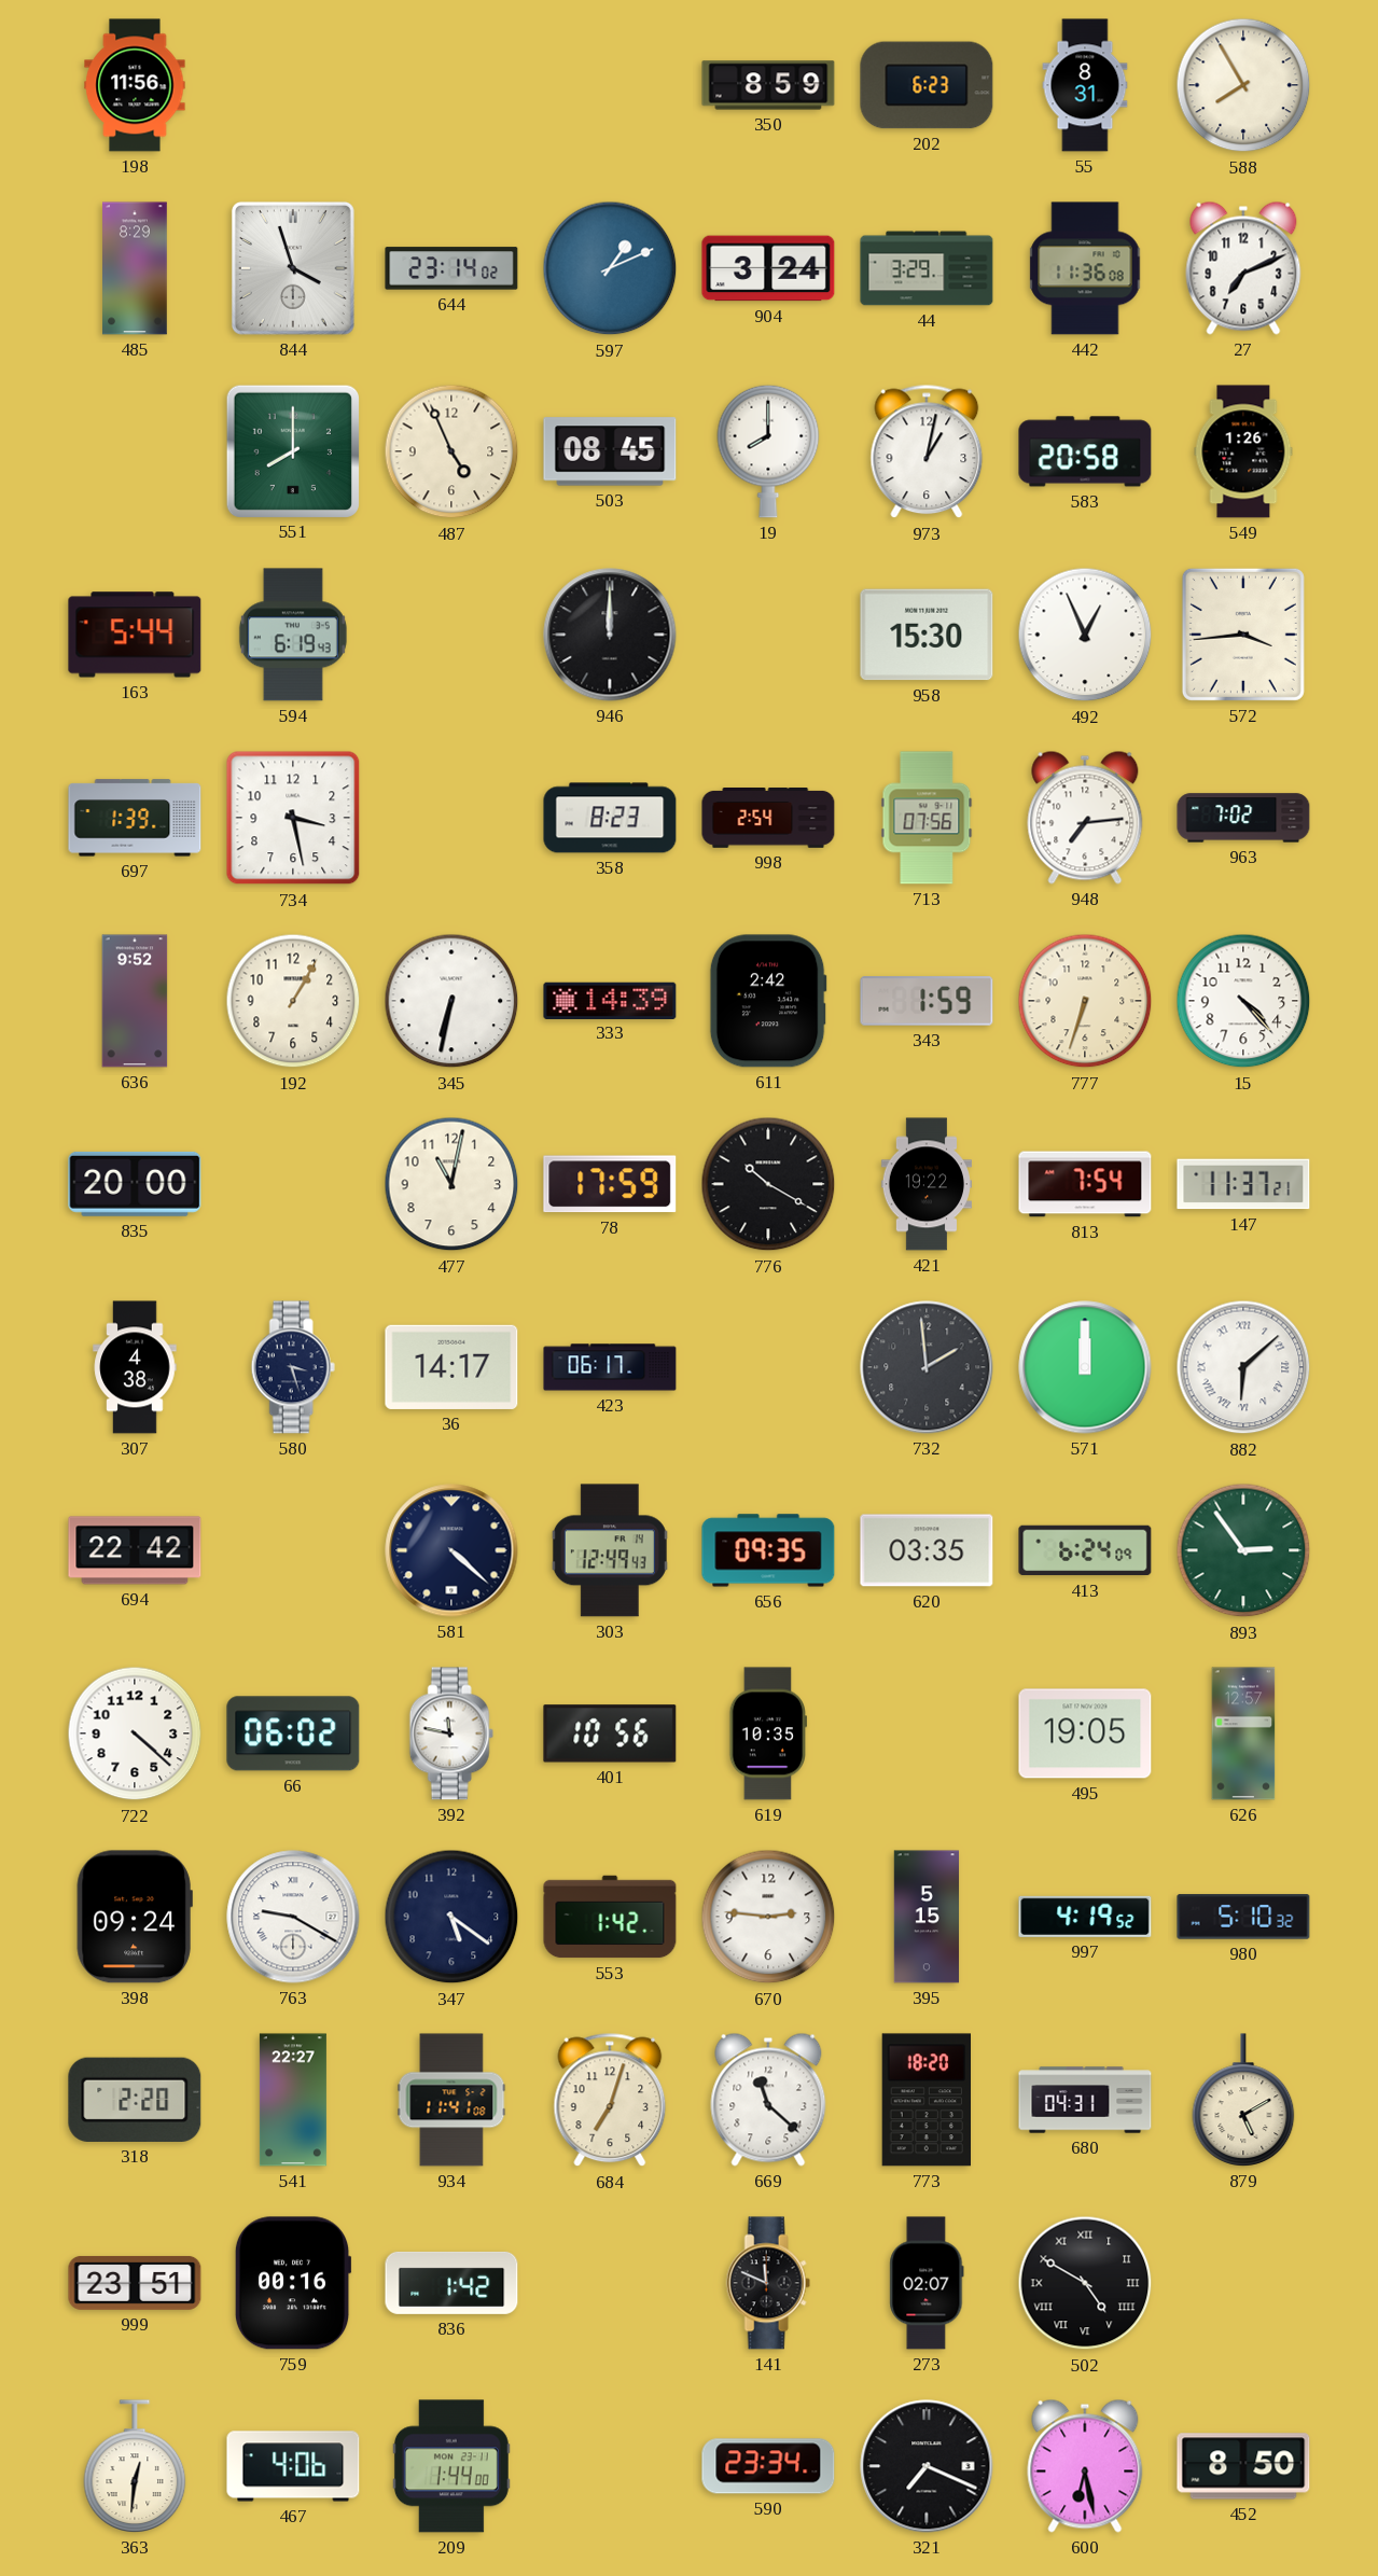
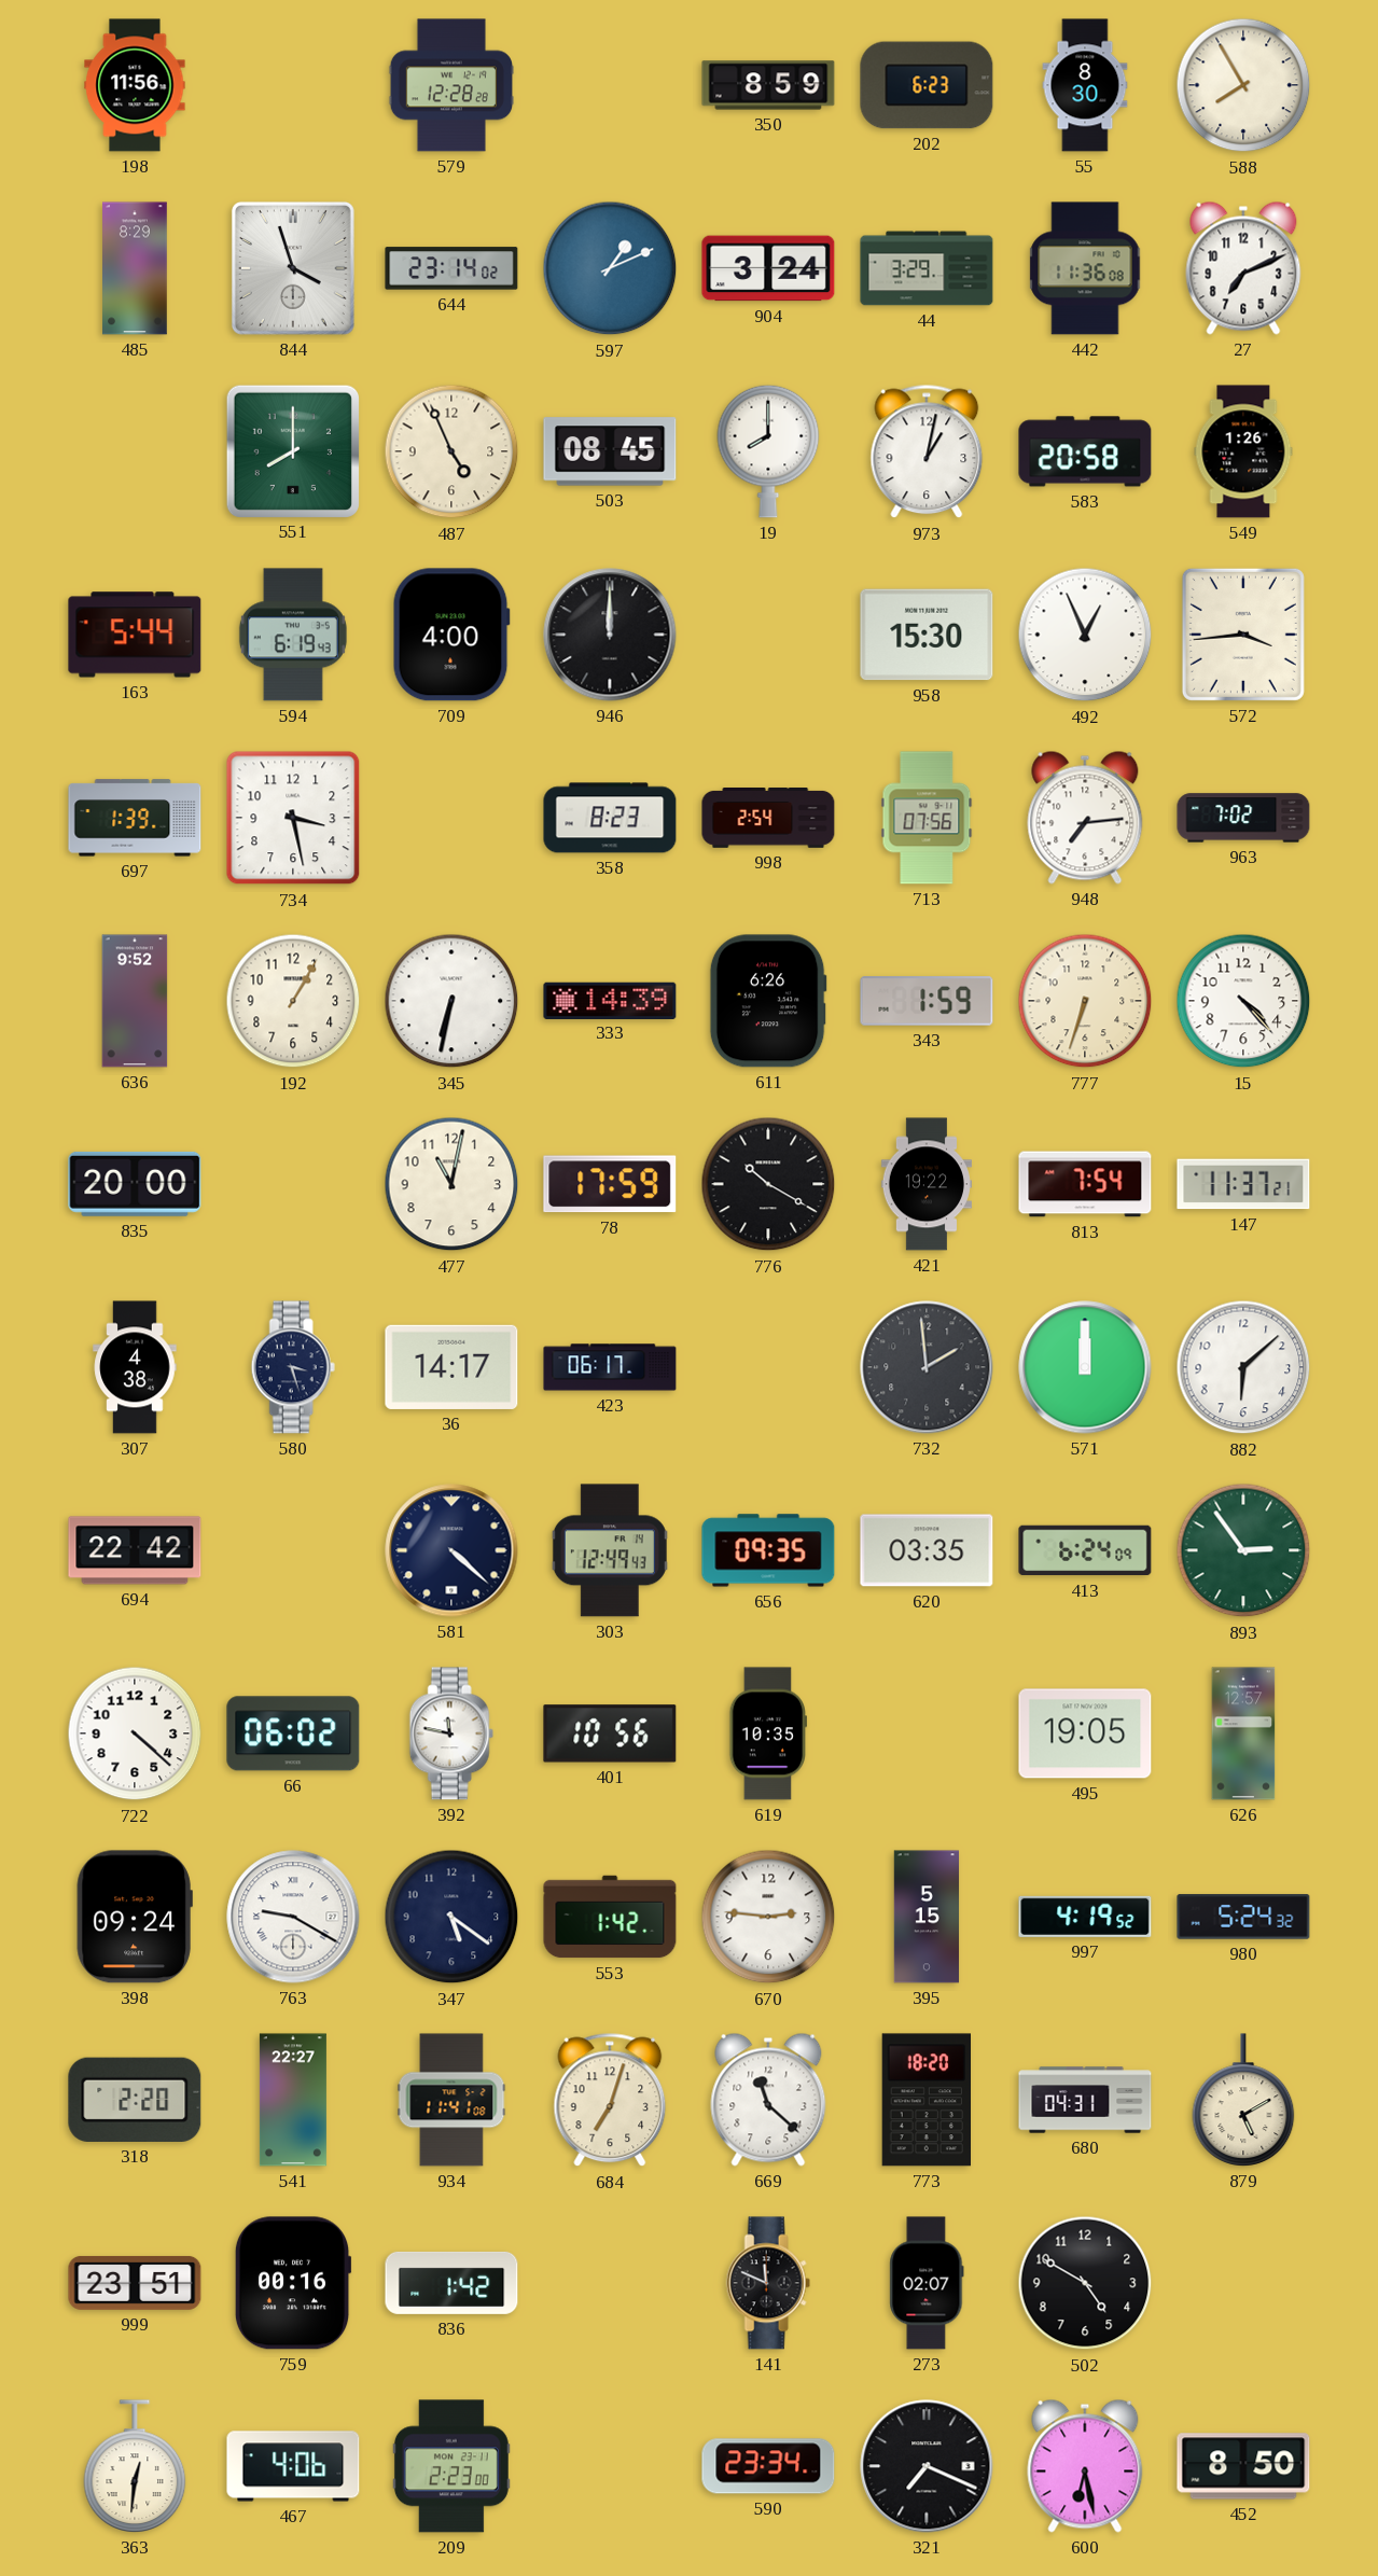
579: none -> 12:28 (450, 85)
55: 8:31 -> 8:30 (1085, 85)
709: none -> 4:00 (451, 635)
611: 2:42 -> 6:26 (768, 1001)
882 numerals: Roman -> Arabic (1243, 1367)
980: 5:10 -> 5:24 (1243, 1917)
502 numerals: Roman -> Arabic (1085, 2283)
209: 1:44 -> 2:23 (451, 2466)
